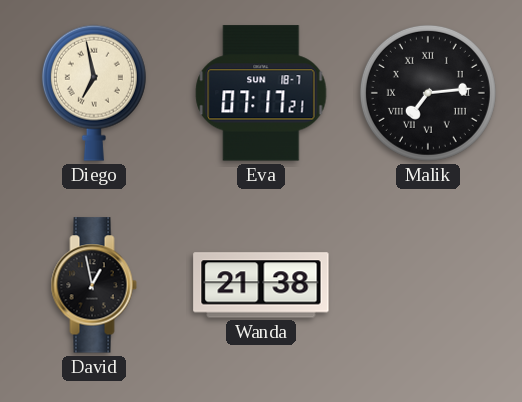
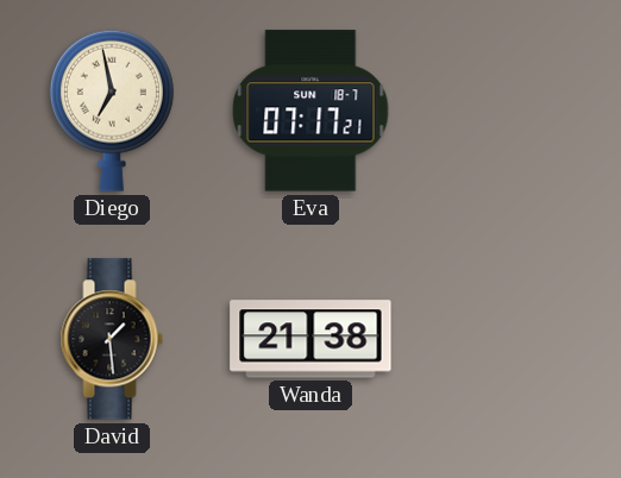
Malik: 7:14 -> none (428, 93)
David: 12:58 -> 1:29 (112, 339)
